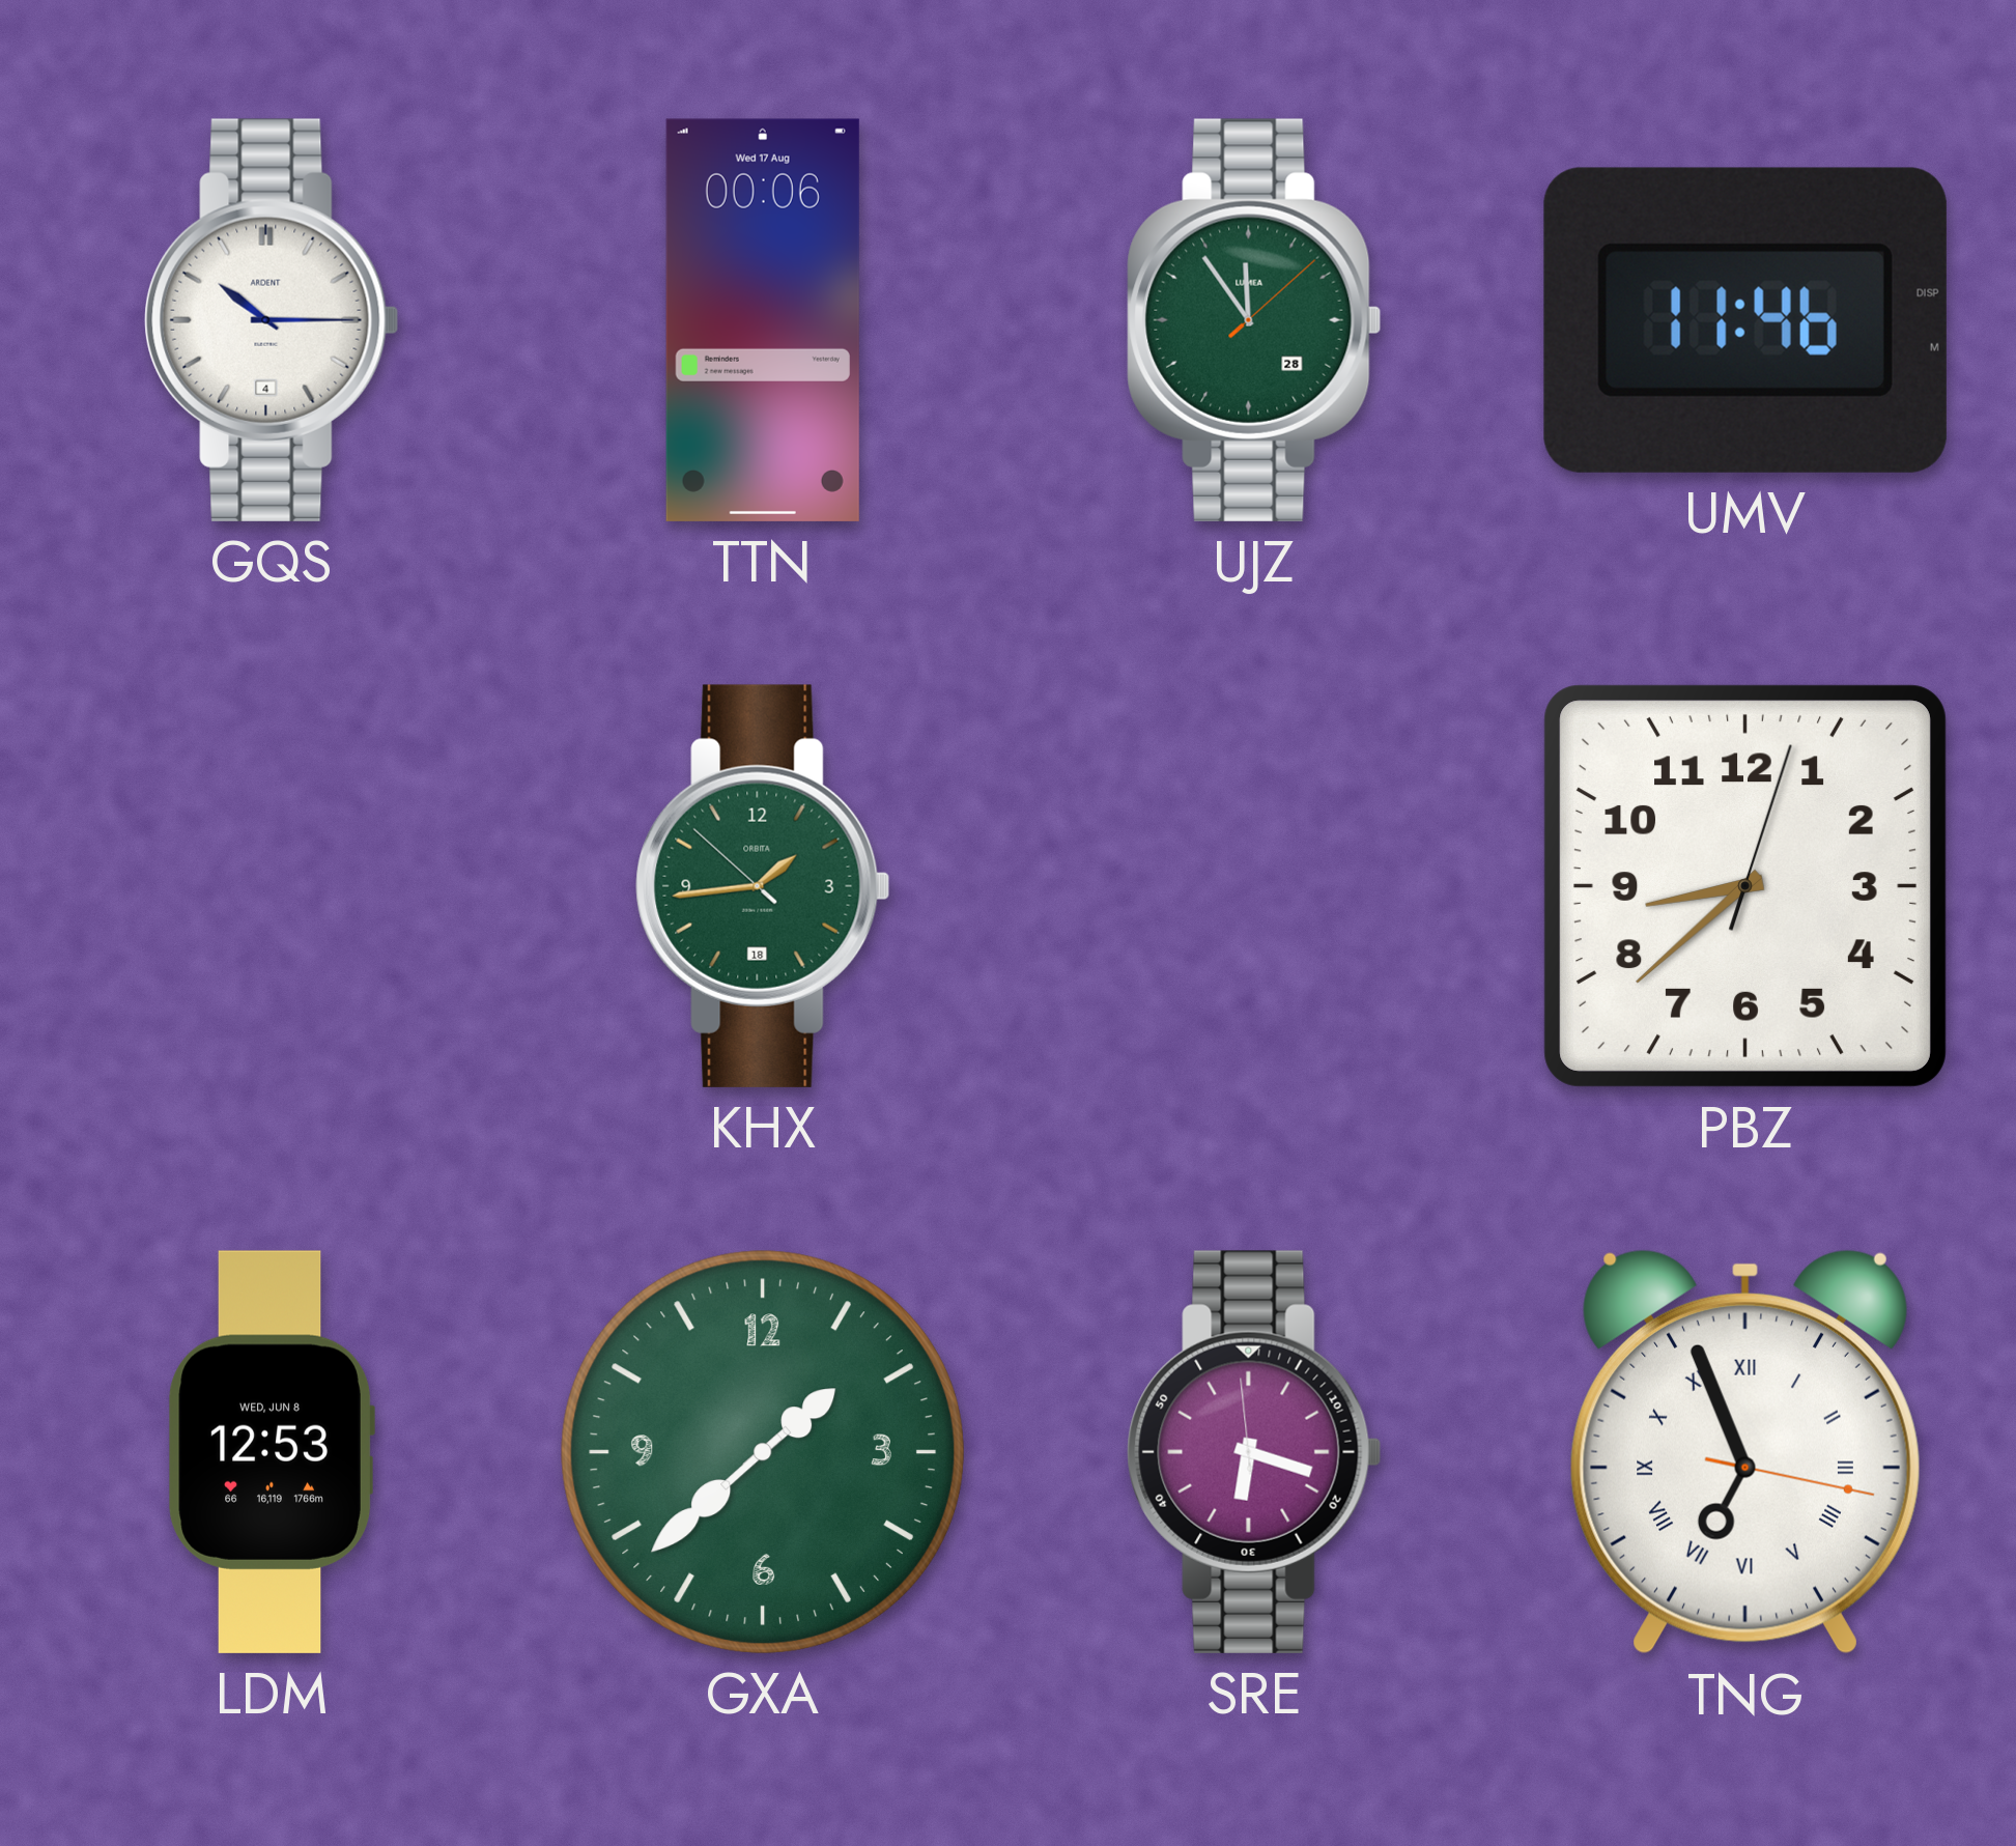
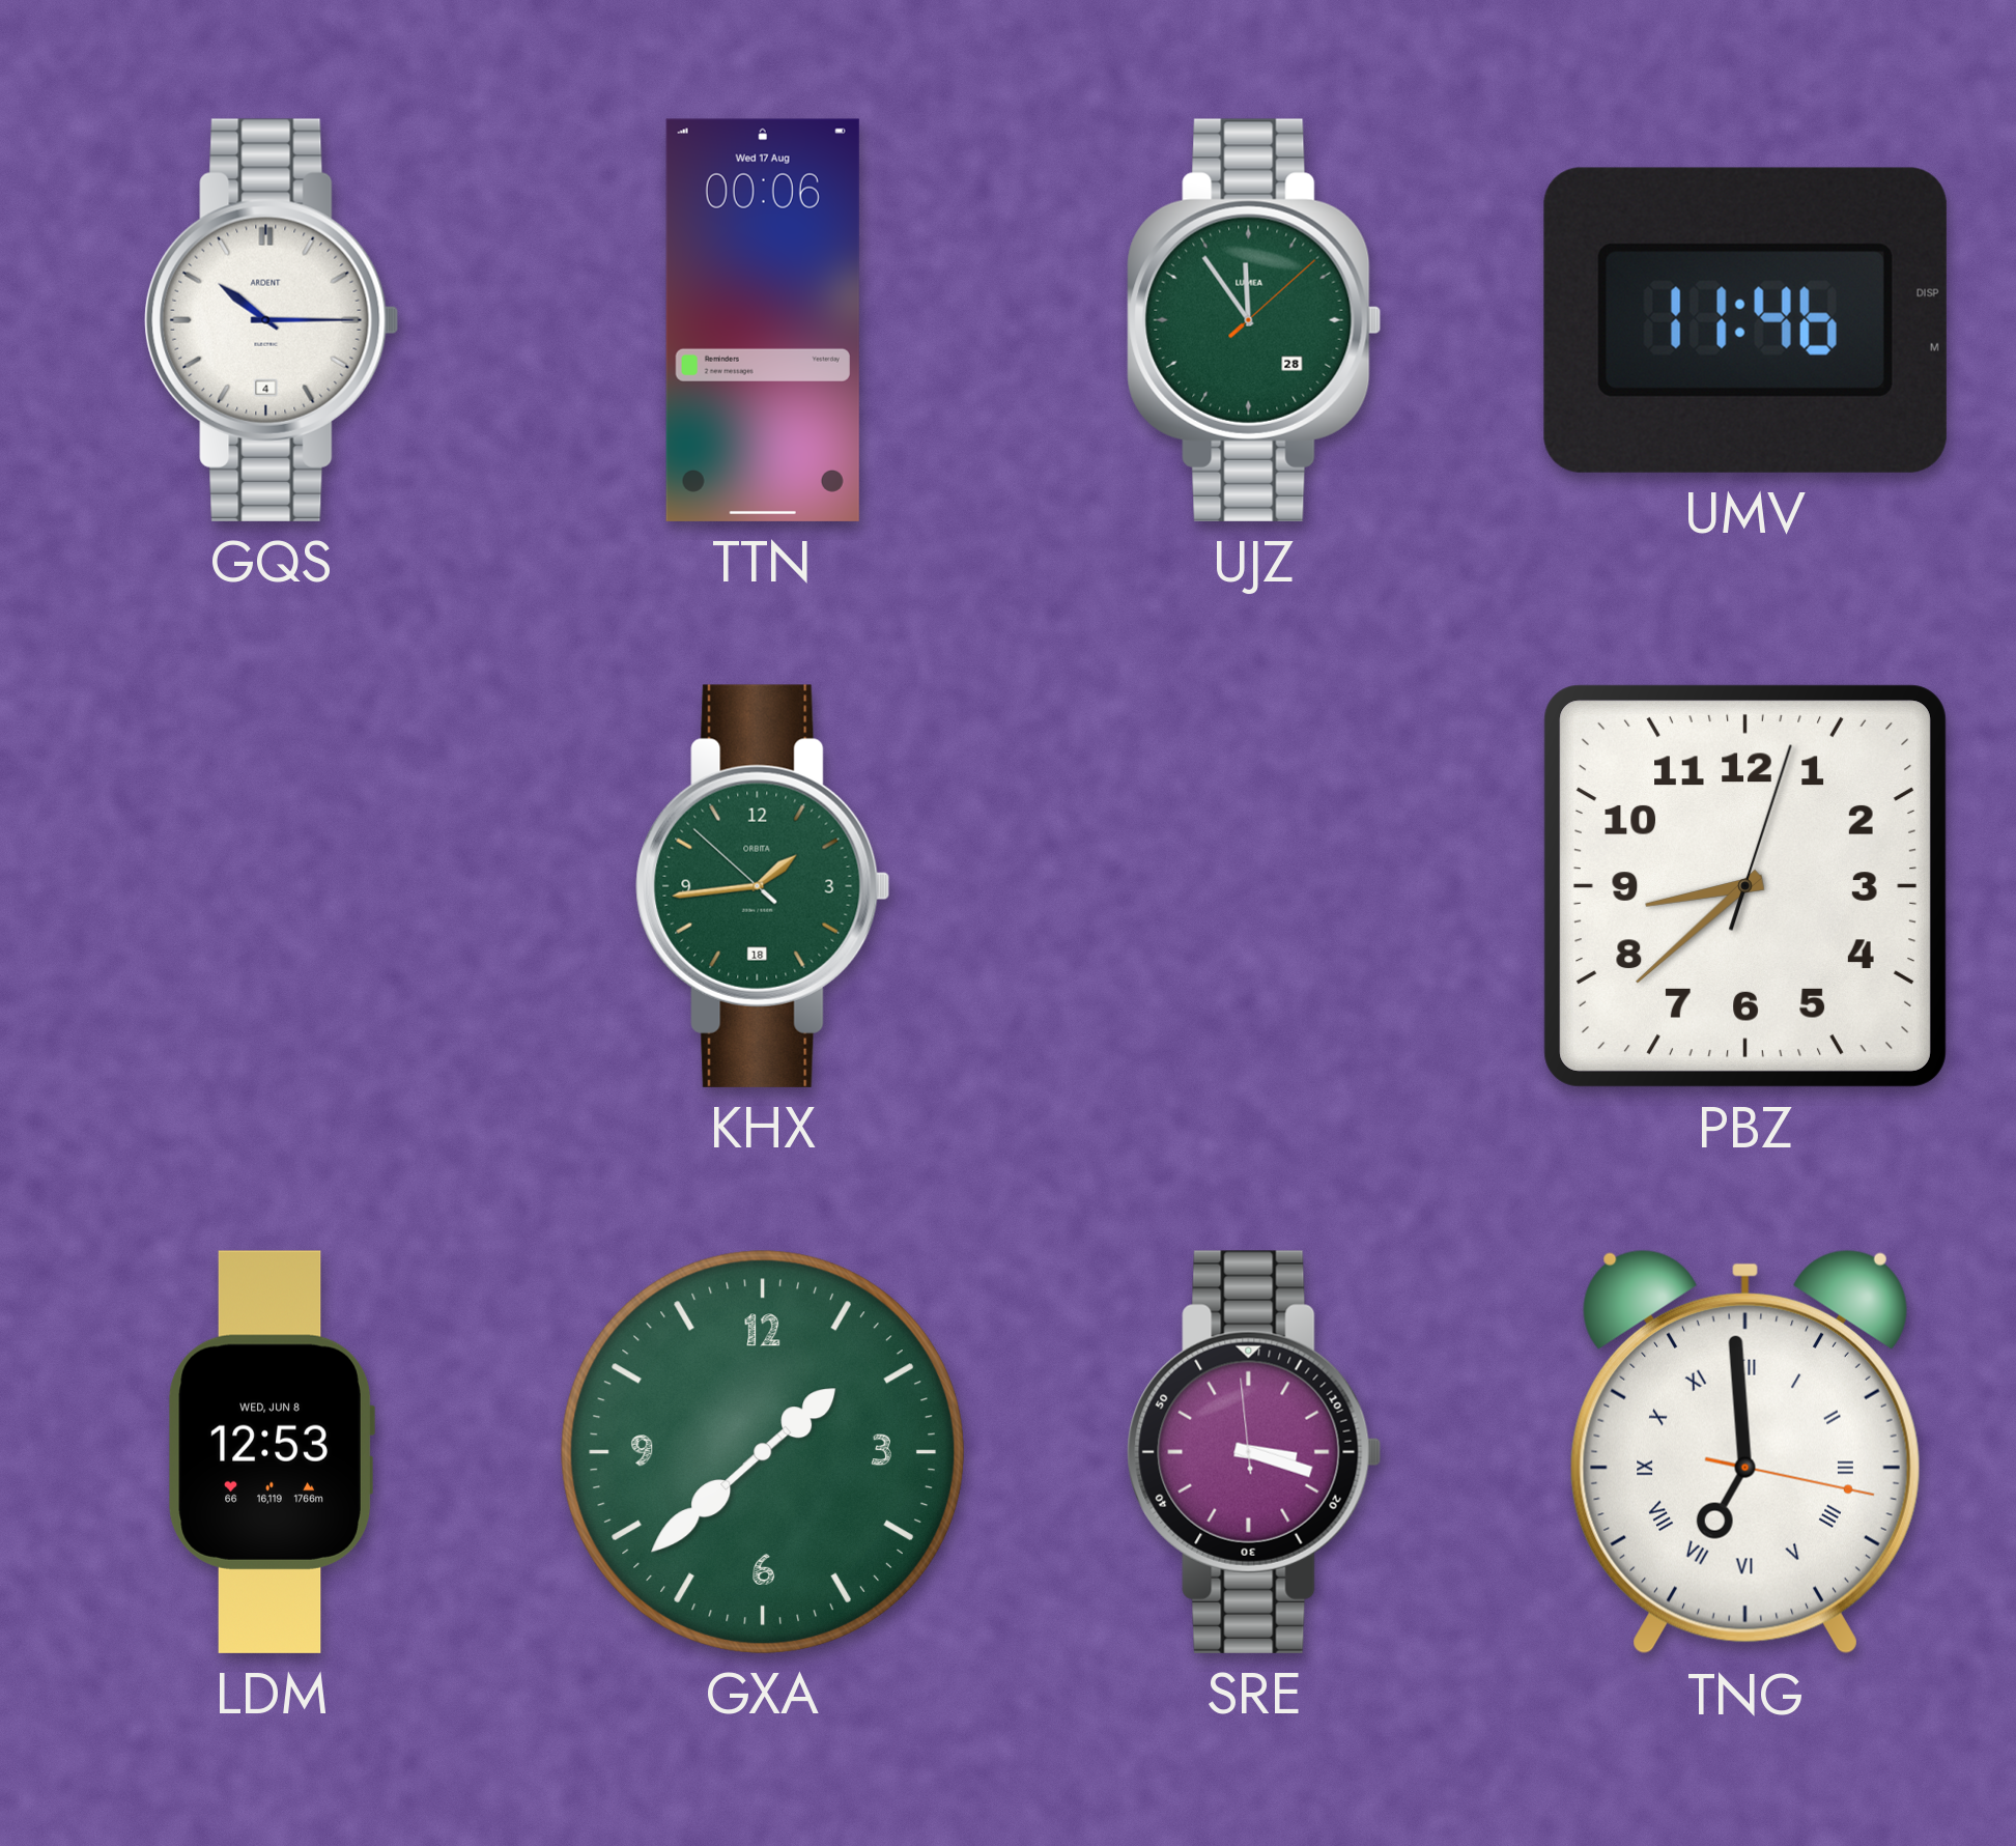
SRE: 6:17 -> 3:17 (1254, 1452)
TNG: 6:56 -> 6:59 (1745, 1452)
